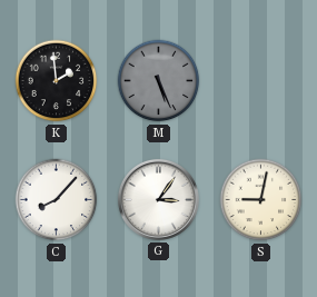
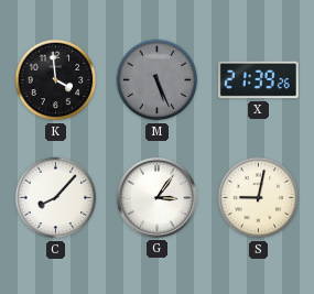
K: 1:59 -> 3:59 (56, 80)
X: none -> 21:39 (258, 80)
